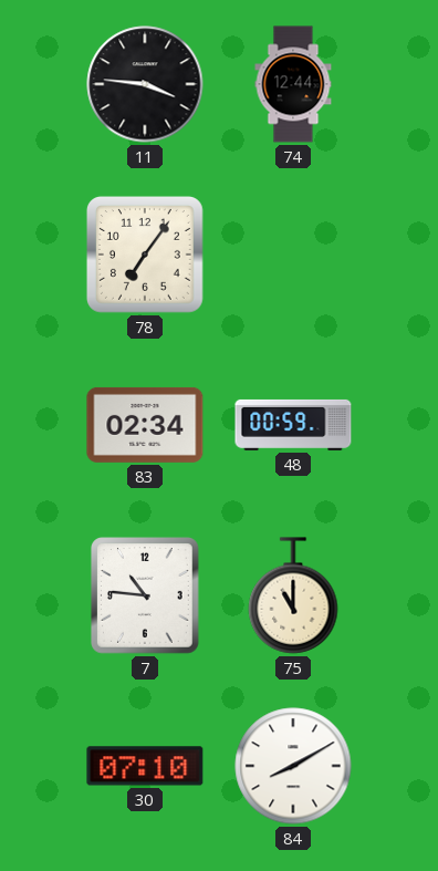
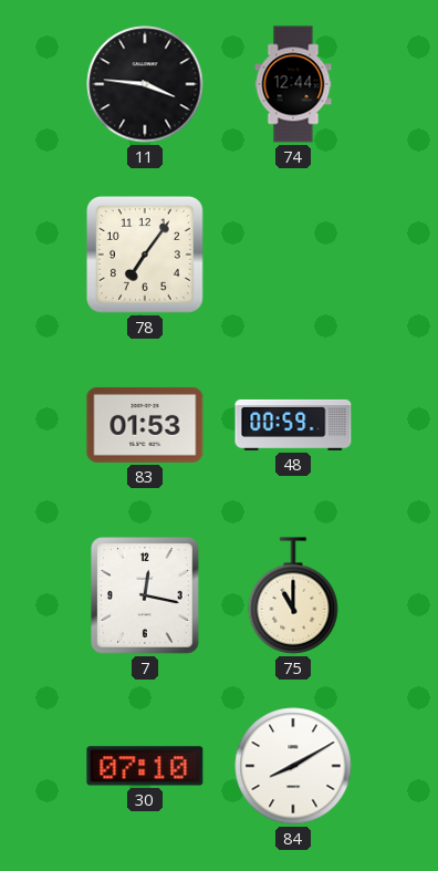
83: 02:34 -> 01:53 (145, 425)
7: 10:46 -> 12:17 (146, 597)
